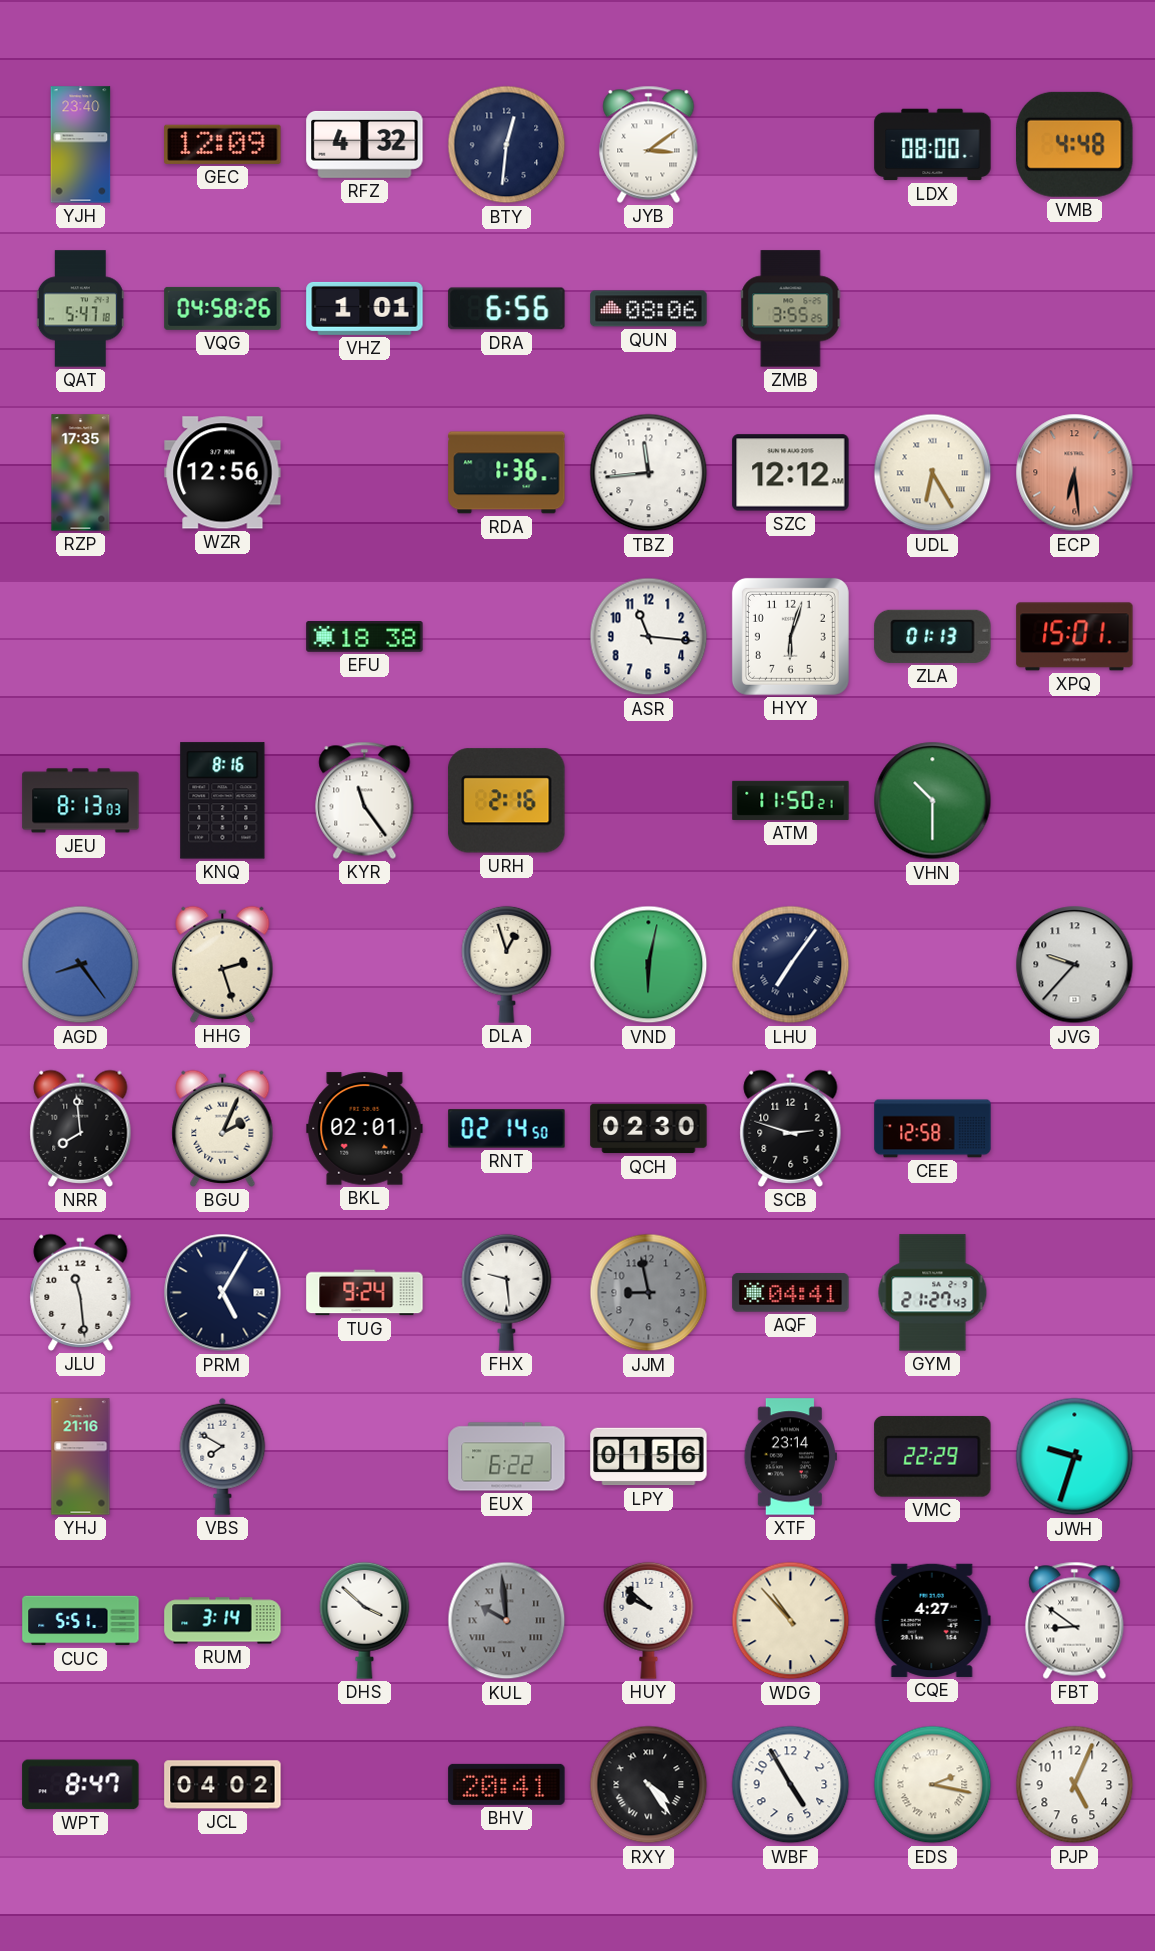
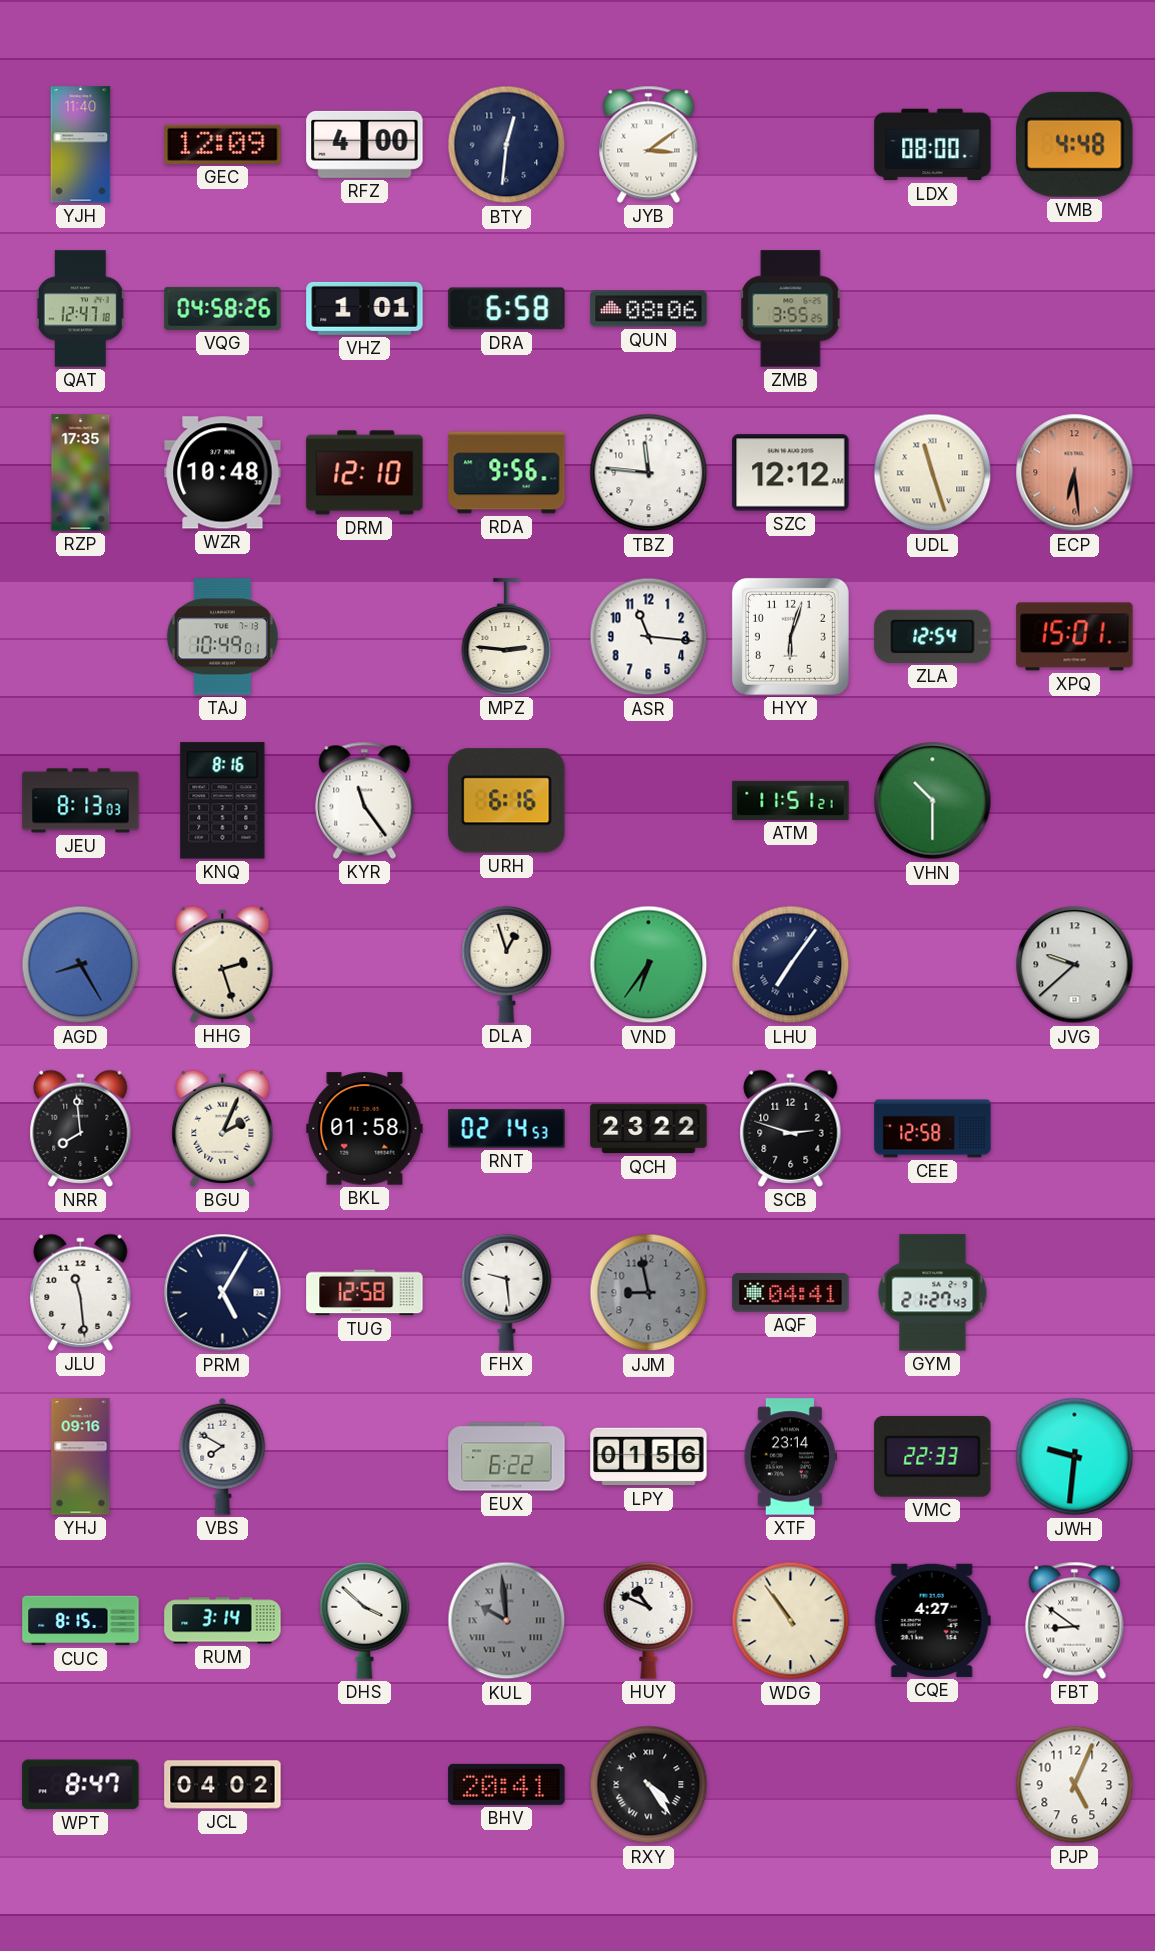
YJH: 23:40 -> 11:40 (81, 145)
RFZ: 4:32 -> 4:00 (365, 144)
QAT: 5:47 -> 12:47 (80, 309)
DRA: 6:56 -> 6:58 (507, 309)
WZR: 12:56 -> 10:48 (223, 473)
DRM: none -> 12:10 (365, 473)
RDA: 1:36 -> 9:56 (507, 473)
TBZ: 11:44 -> 11:46 (649, 473)
UDL: 6:25 -> 11:27 (933, 473)
TAJ: none -> 10:49 (222, 637)
EFU: 18:38 -> none (365, 637)
MPZ: none -> 2:46 (507, 637)
ZLA: 01:13 -> 12:54 (933, 636)
URH: 2:16 -> 6:16 (507, 801)
ATM: 11:50 -> 11:51 (791, 800)
AGD: 8:24 -> 8:25 (81, 965)
VND: 6:02 -> 6:36 (649, 965)
JVG: 9:37 -> 9:38 (1075, 965)
BKL: 02:01 -> 01:58 (365, 1129)
RNT: 02:14:50 -> 02:14:53 (507, 1129)
QCH: 02:30 -> 23:22 (649, 1129)
TUG: 9:24 -> 12:58 (365, 1293)
YHJ: 21:16 -> 09:16 (81, 1457)
VMC: 22:29 -> 22:33 (933, 1456)
JWH: 9:33 -> 9:31 (1075, 1457)
CUC: 5:51 -> 8:15 (81, 1621)
HUY: 9:52 -> 10:49 (649, 1620)
WDG: 10:53 -> 10:54 (791, 1621)
WBF: 4:55 -> none (791, 1785)
EDS: 2:17 -> none (933, 1785)
